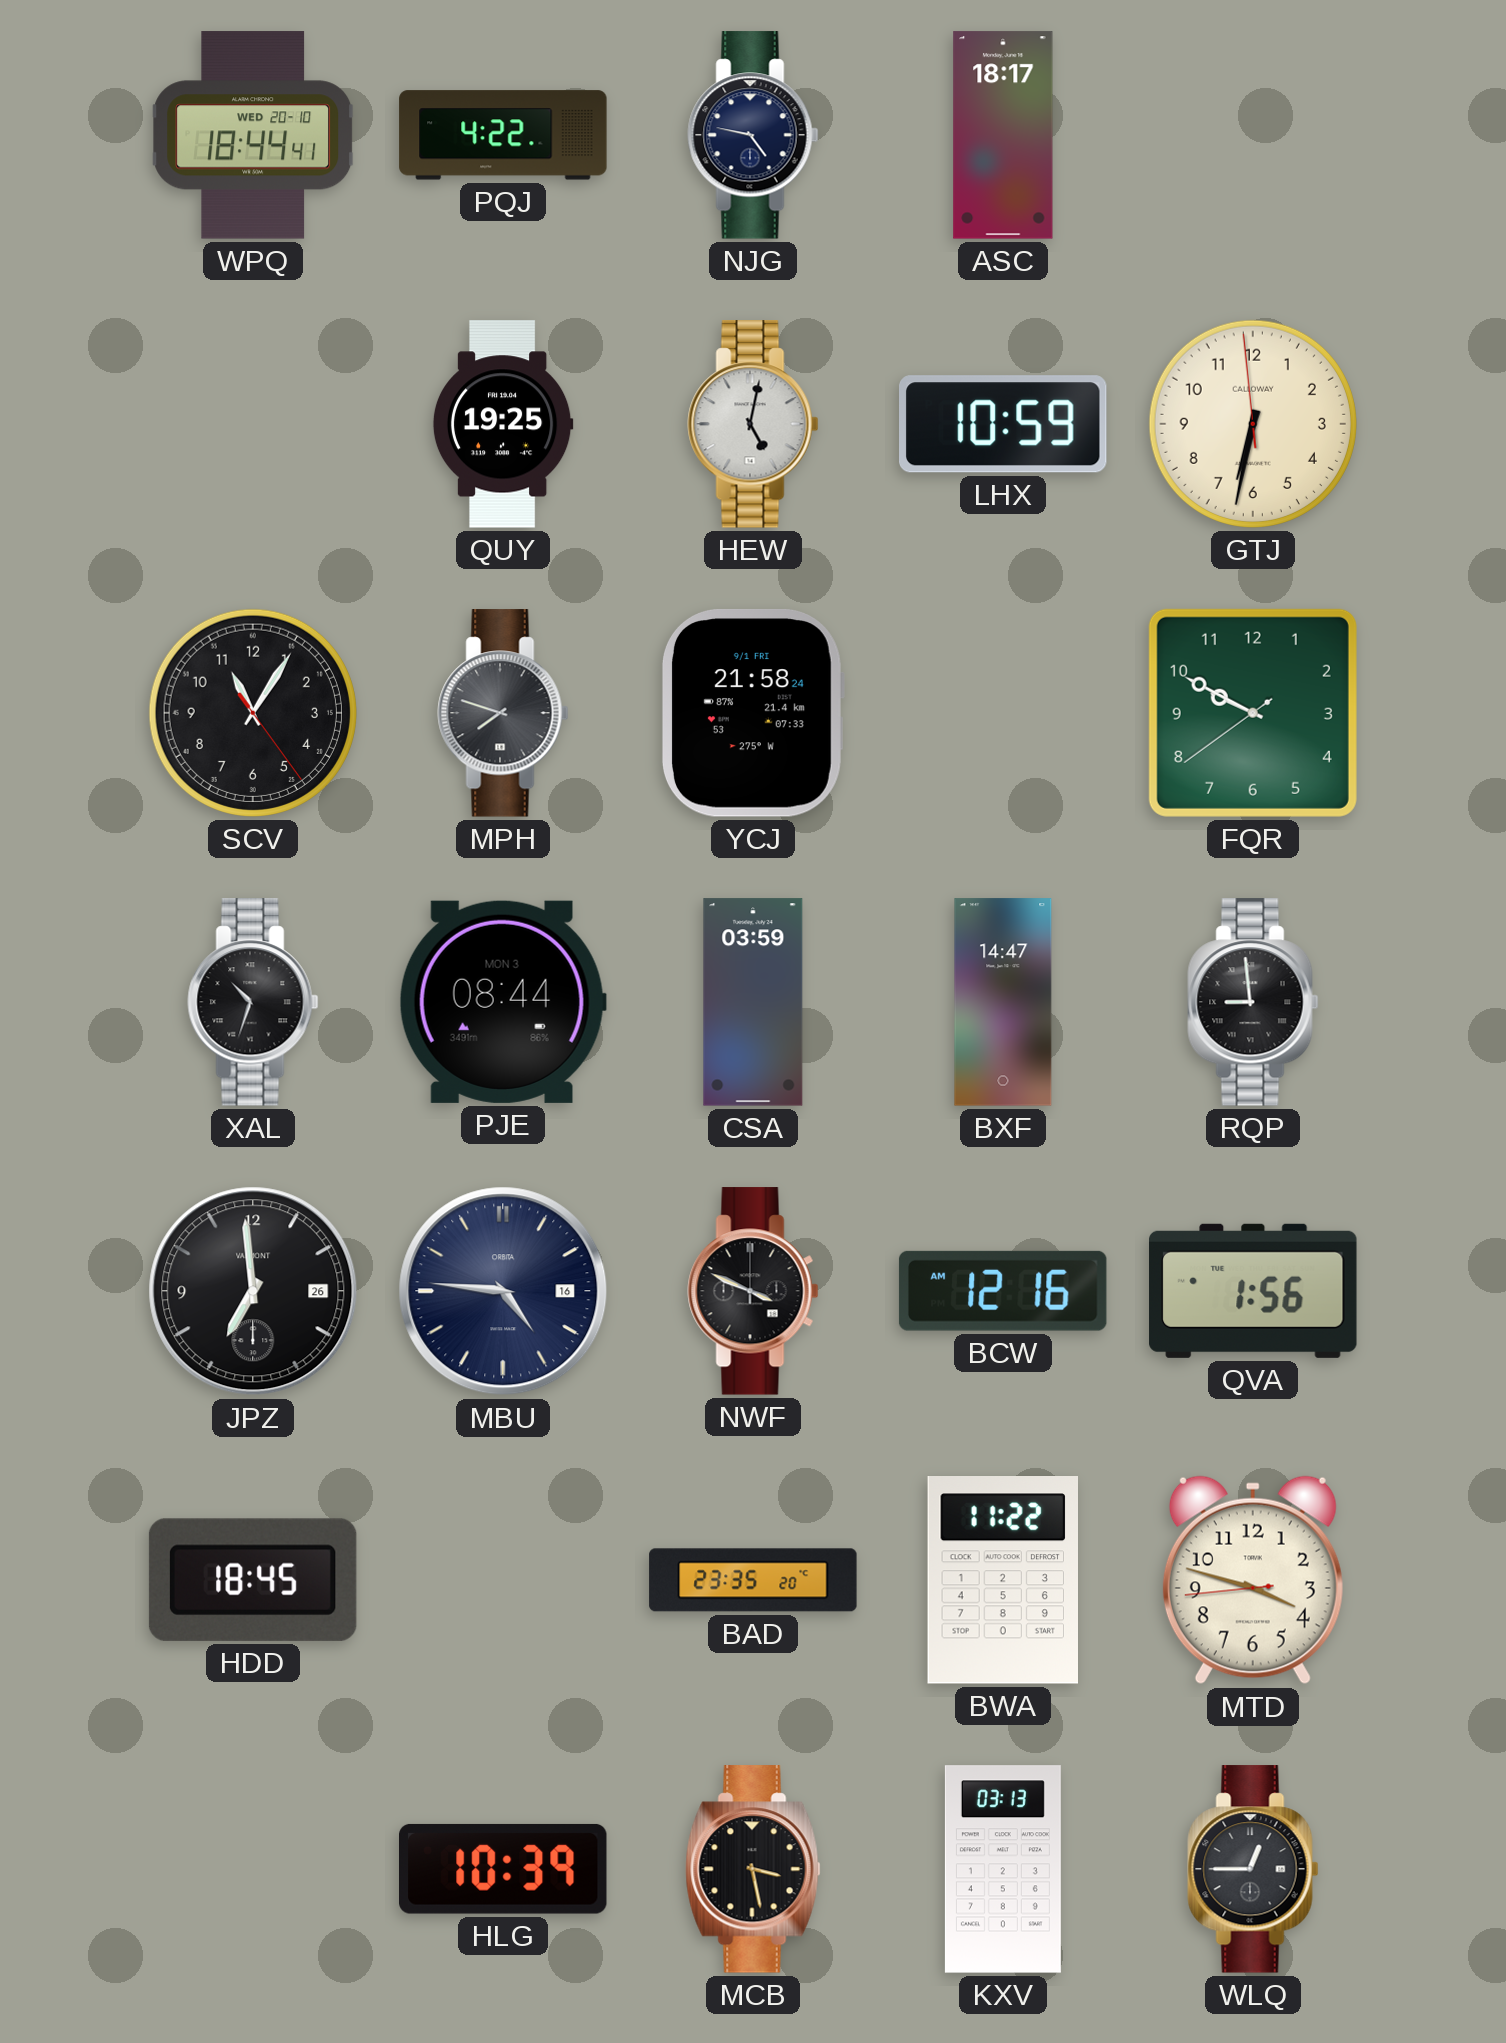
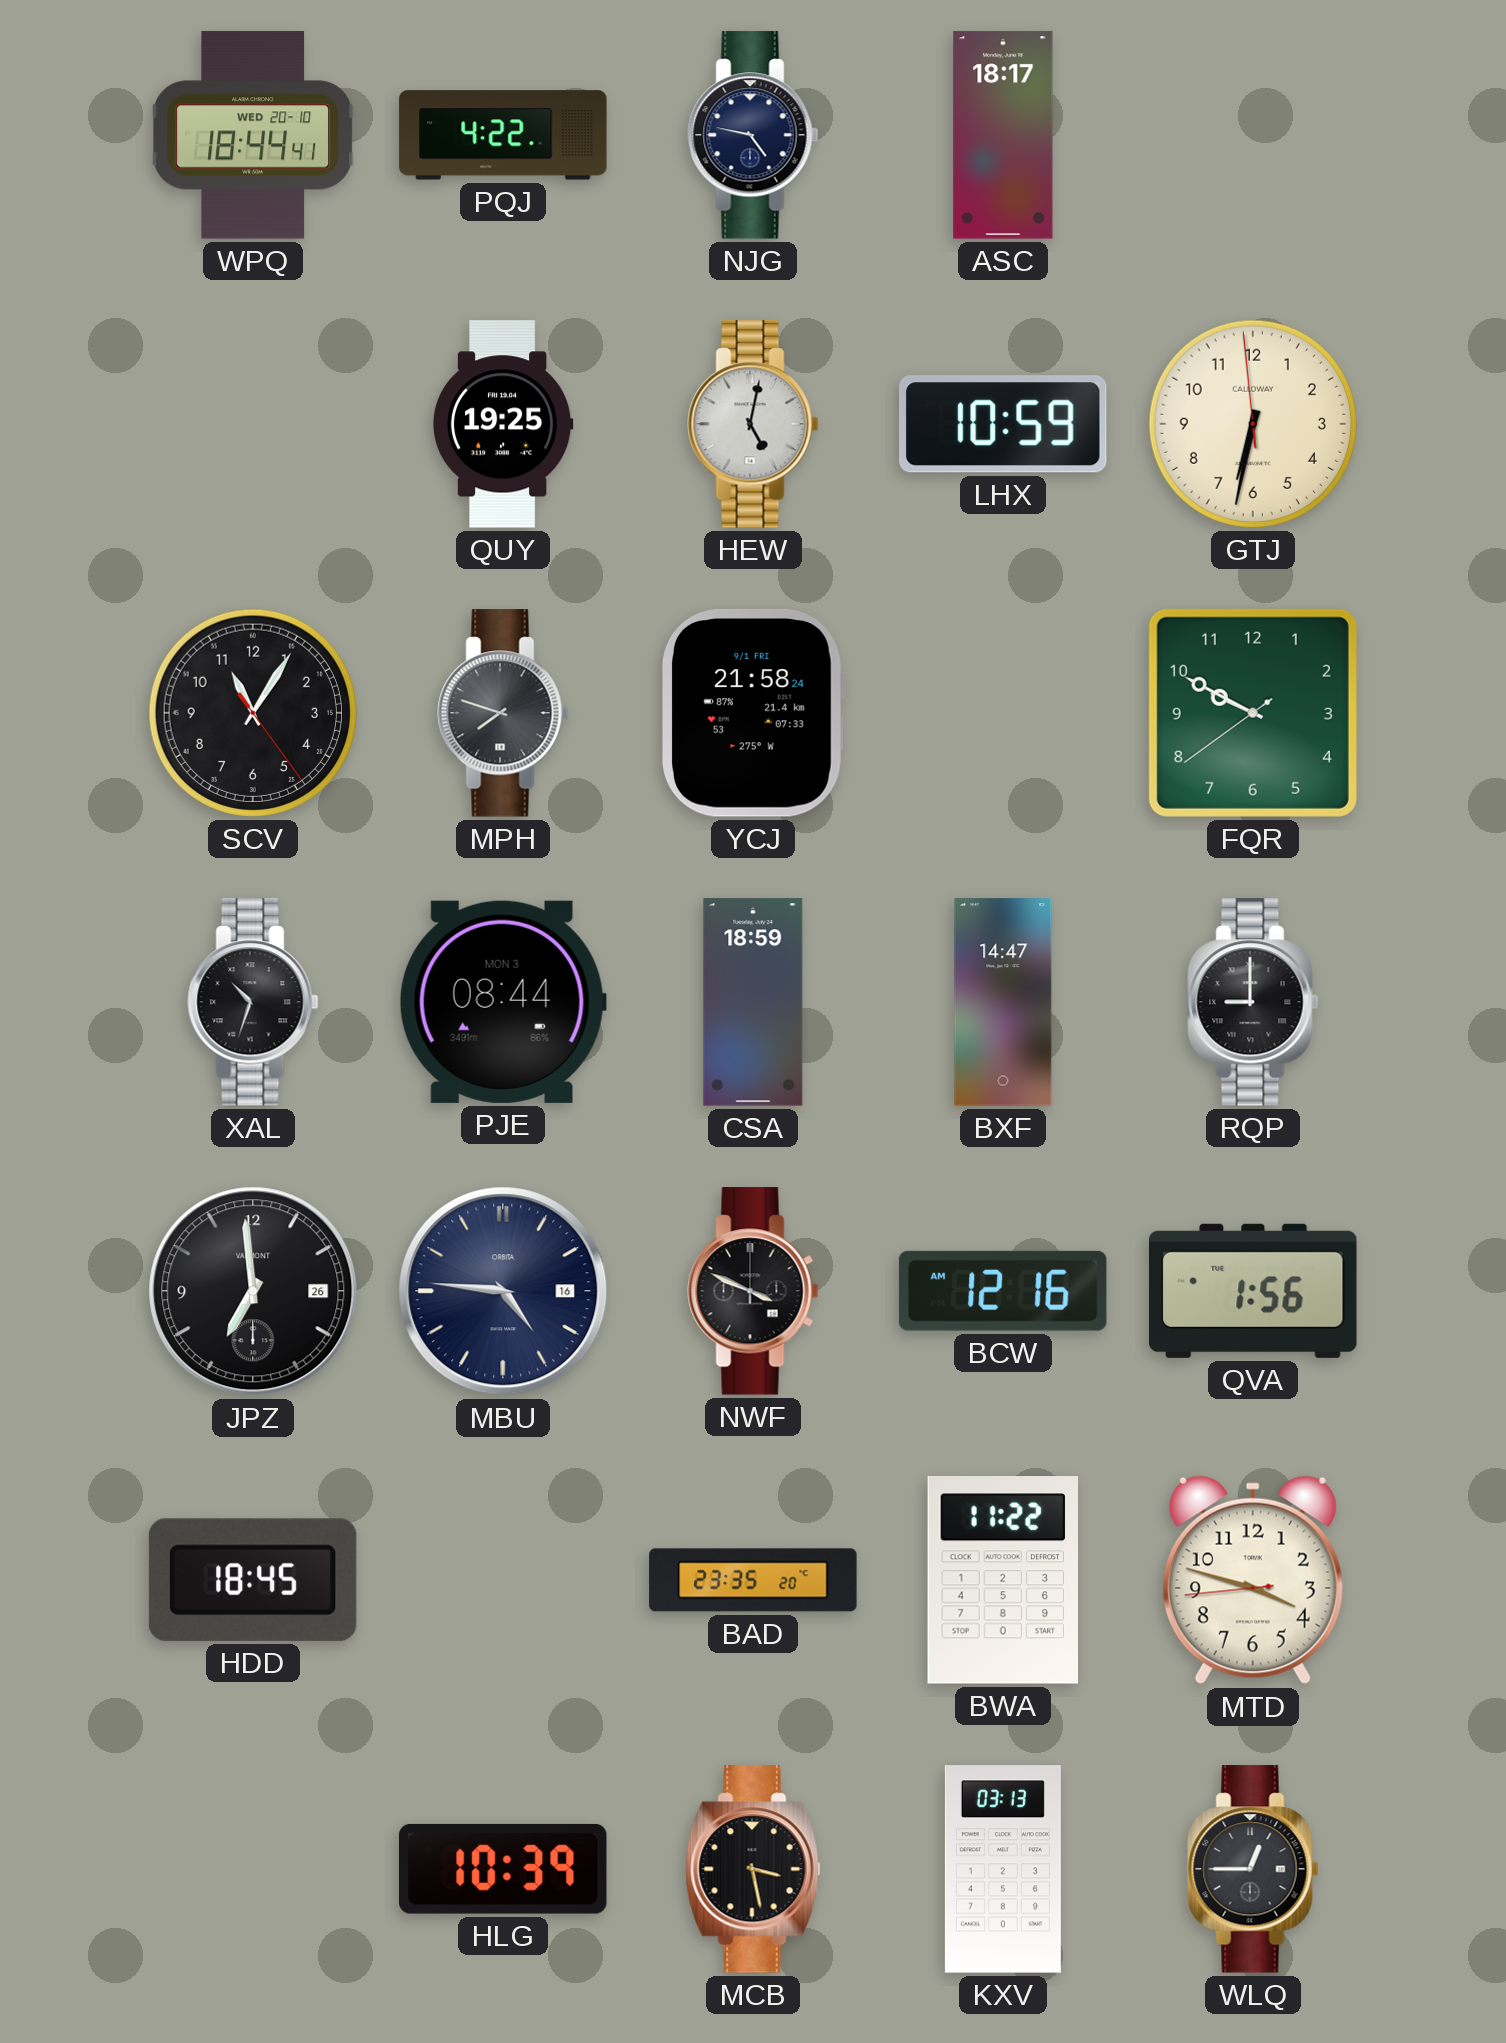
CSA: 03:59 -> 18:59 (753, 1002)
RQP: 8:59 -> 9:00 (1253, 1002)
